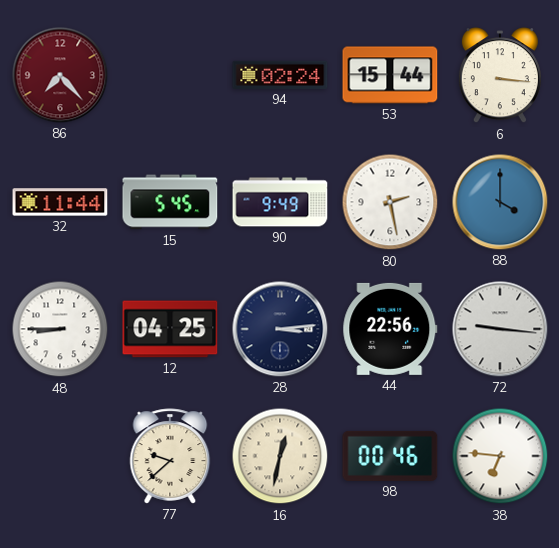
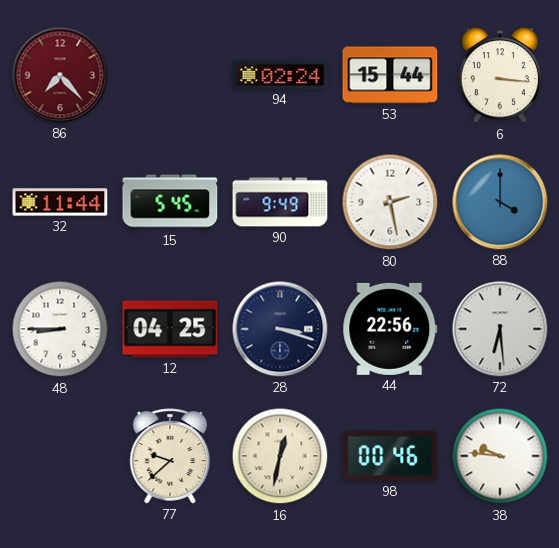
28: 3:14 -> 3:18 (280, 329)
72: 9:16 -> 6:29 (500, 329)
38: 6:46 -> 9:46 (500, 456)
